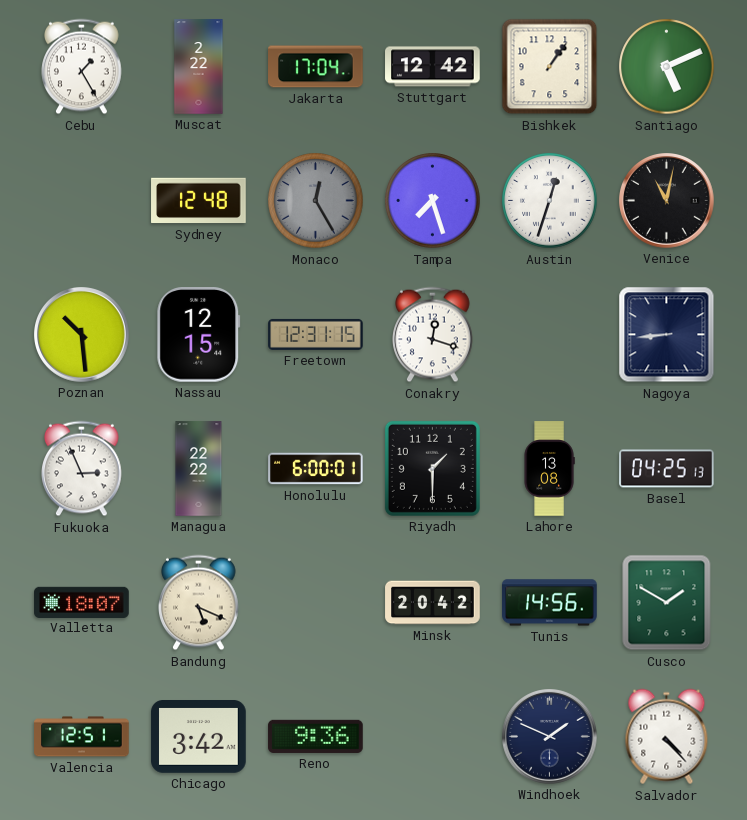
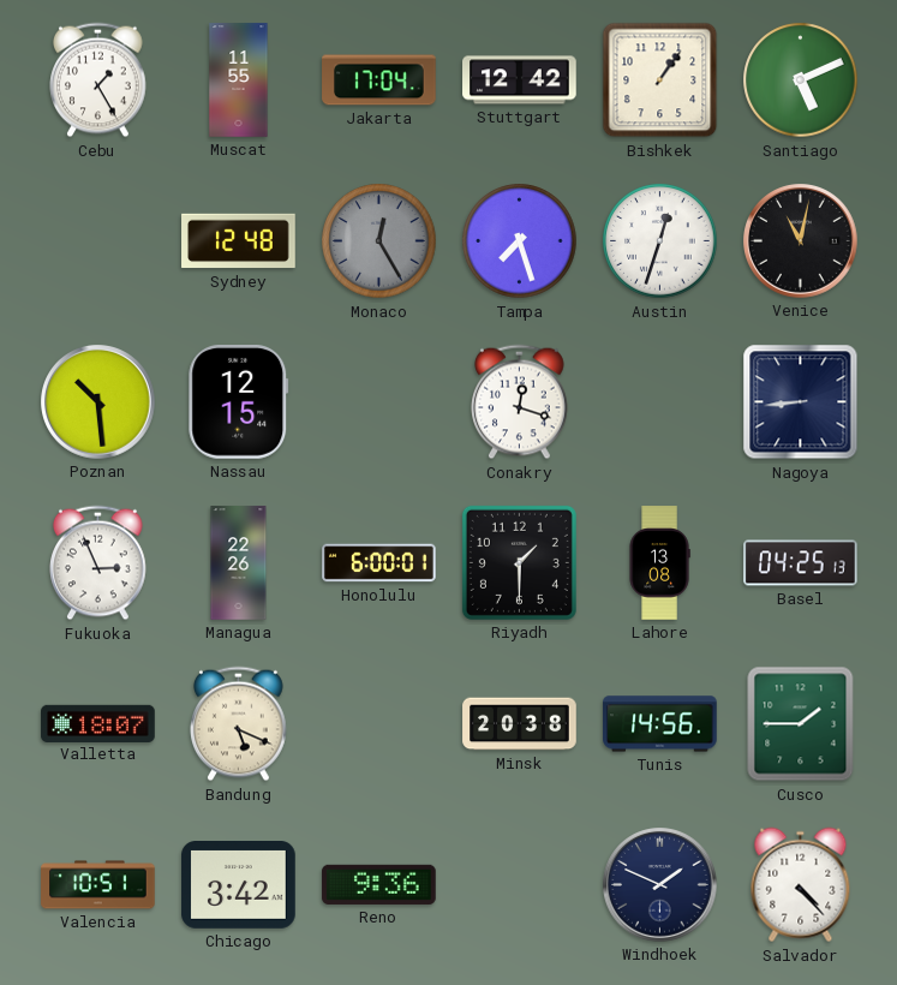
Muscat: 2:22 -> 11:55 (239, 80)
Freetown: 12:31 -> none (316, 334)
Managua: 22:22 -> 22:26 (239, 563)
Minsk: 20:42 -> 20:38 (520, 724)
Cusco: 1:50 -> 1:45 (801, 724)
Valencia: 12:51 -> 10:51 (98, 885)
